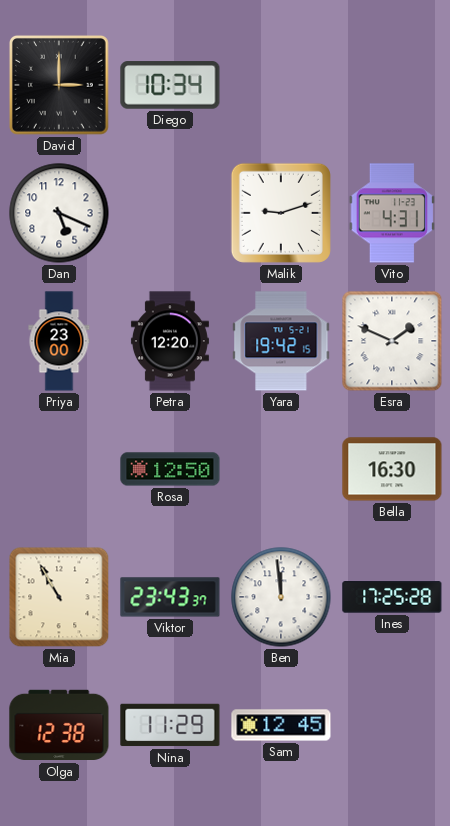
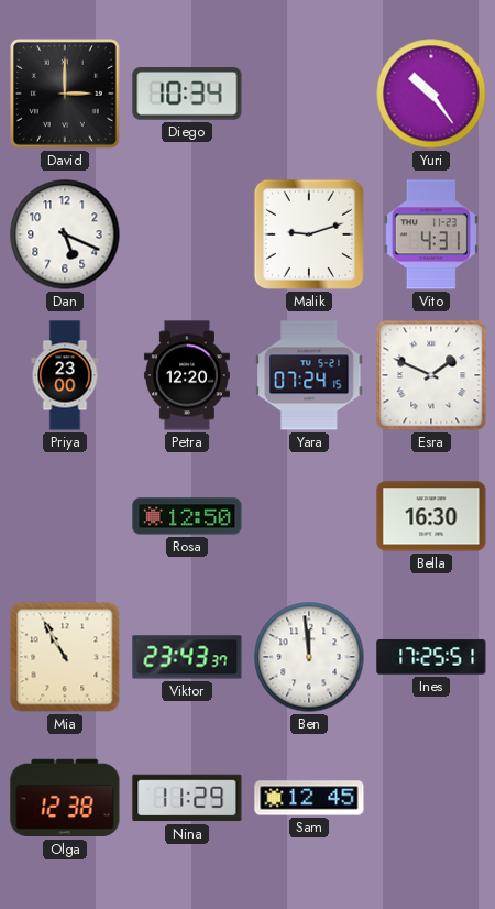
Yuri: none -> 10:24 (431, 94)
Yara: 19:42 -> 07:24 (309, 375)
Ines: 17:25:28 -> 17:25:51 (431, 657)
